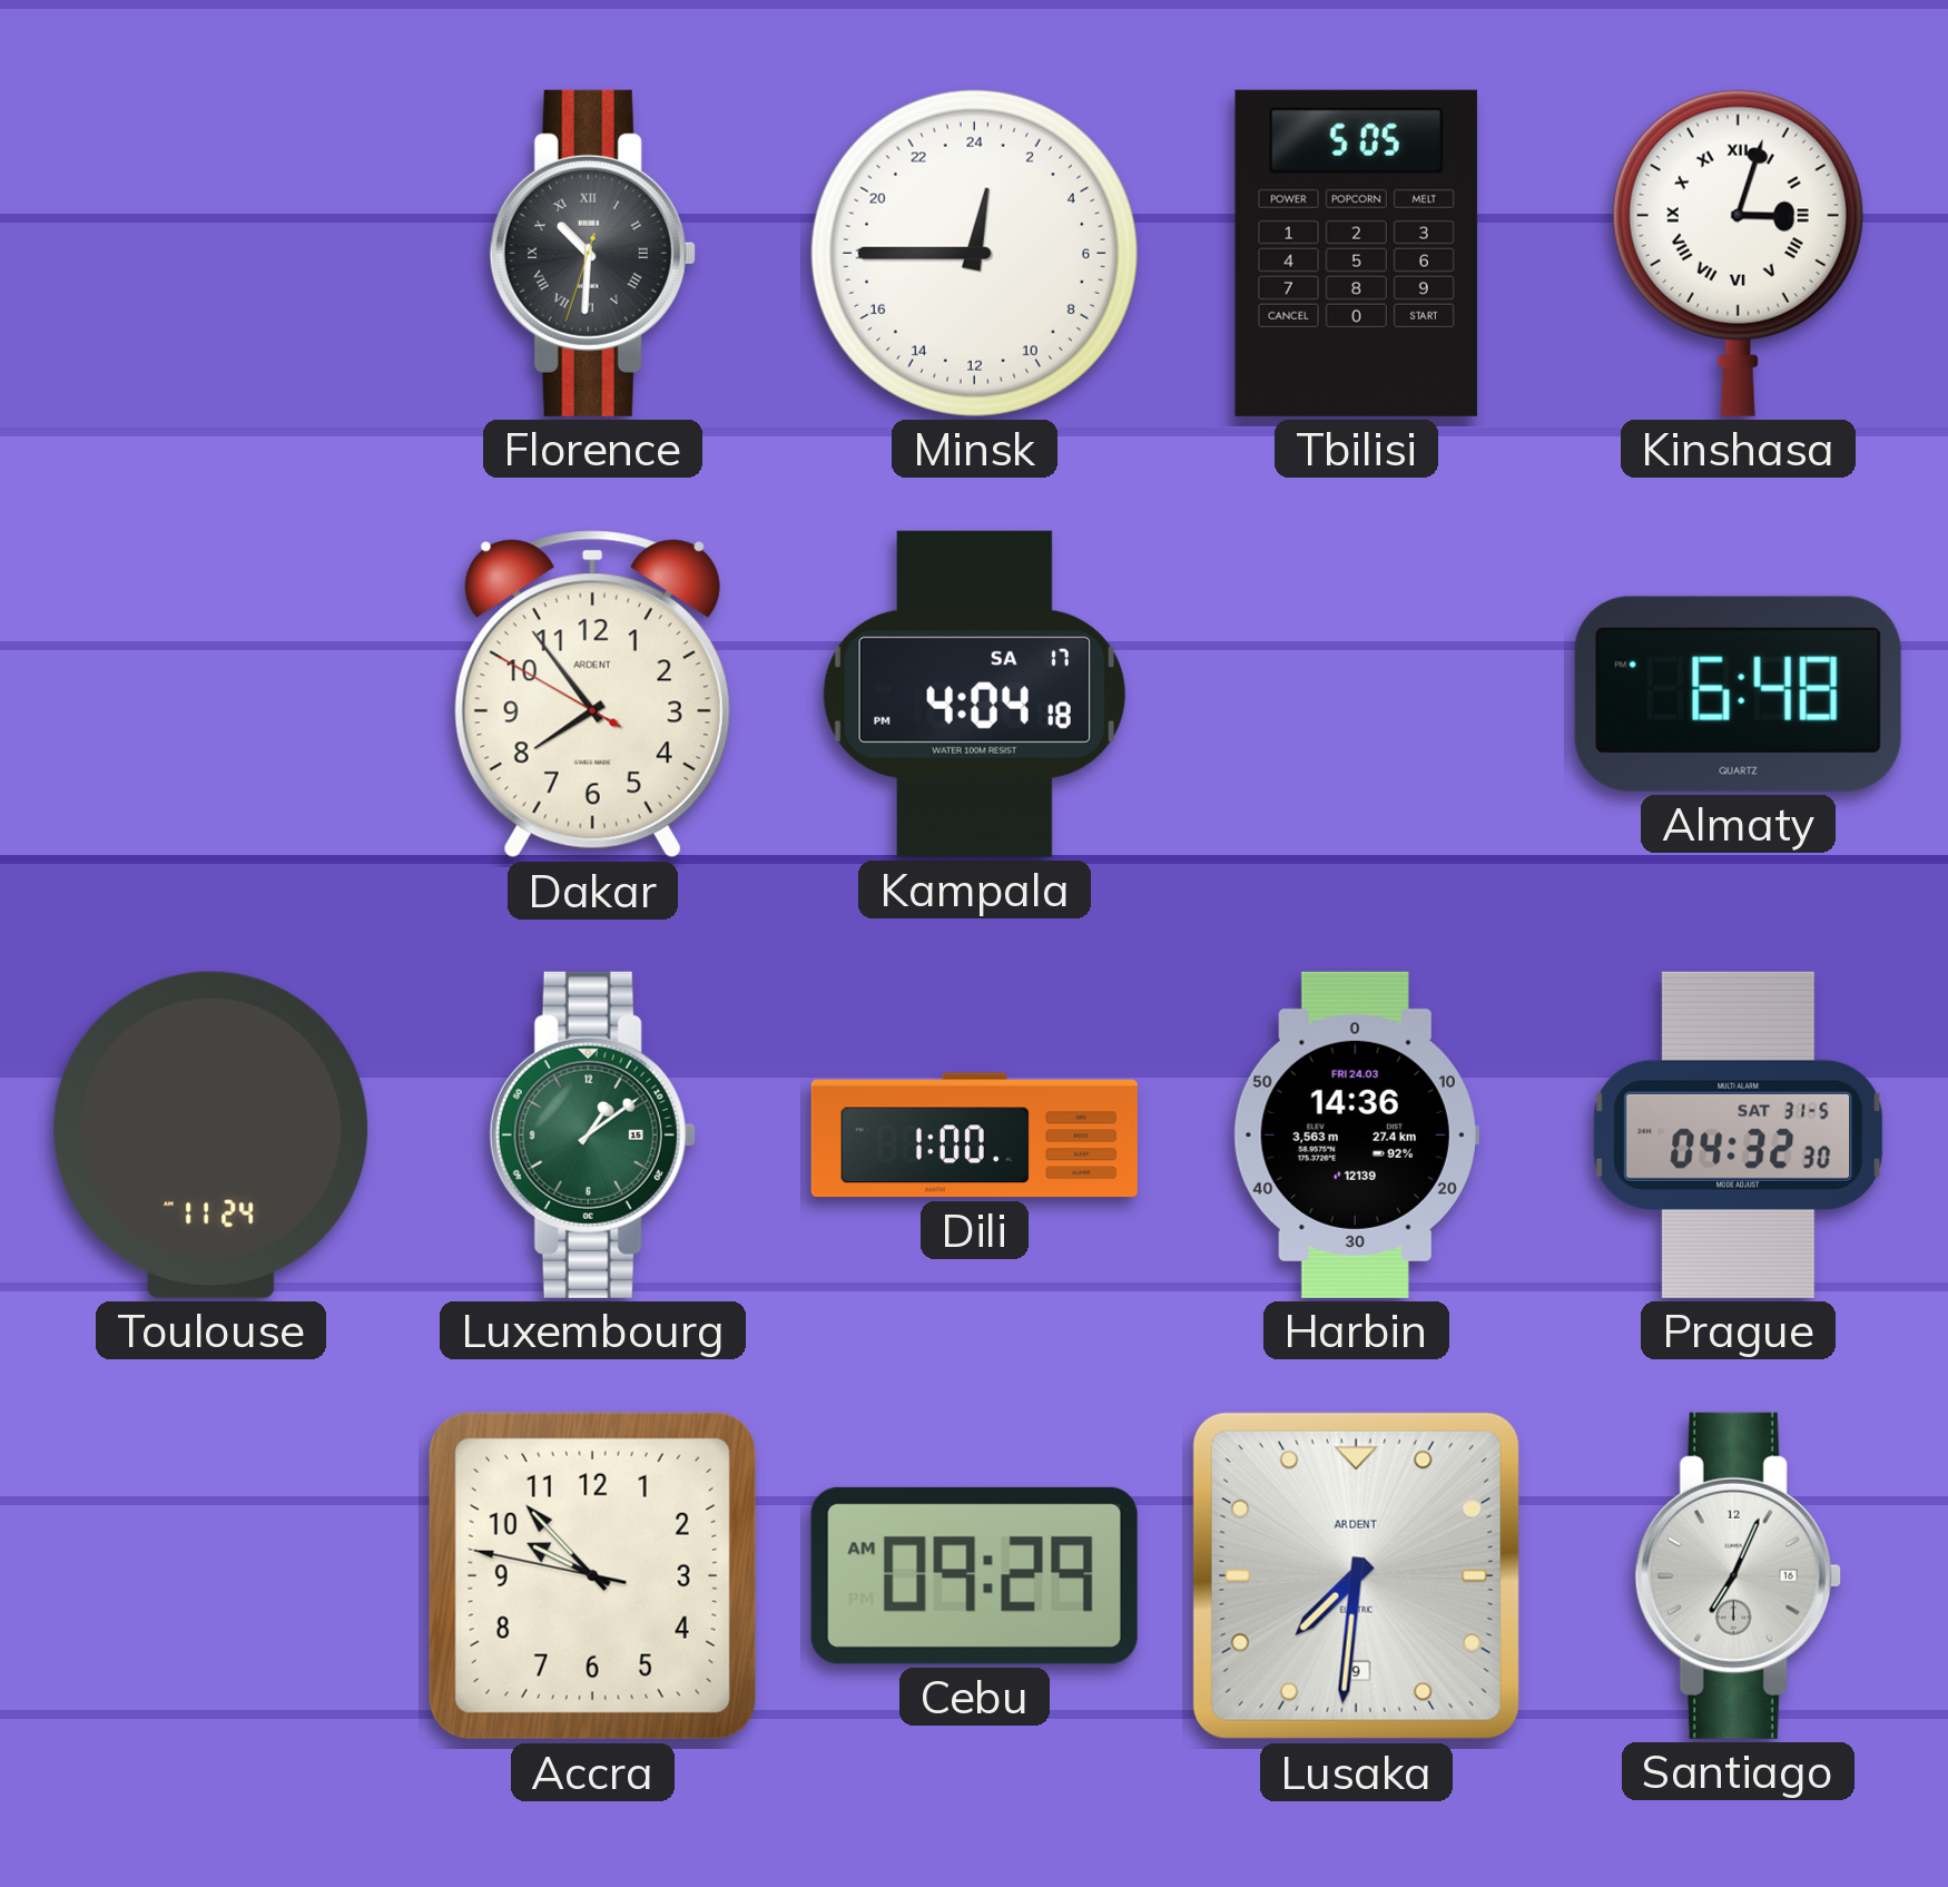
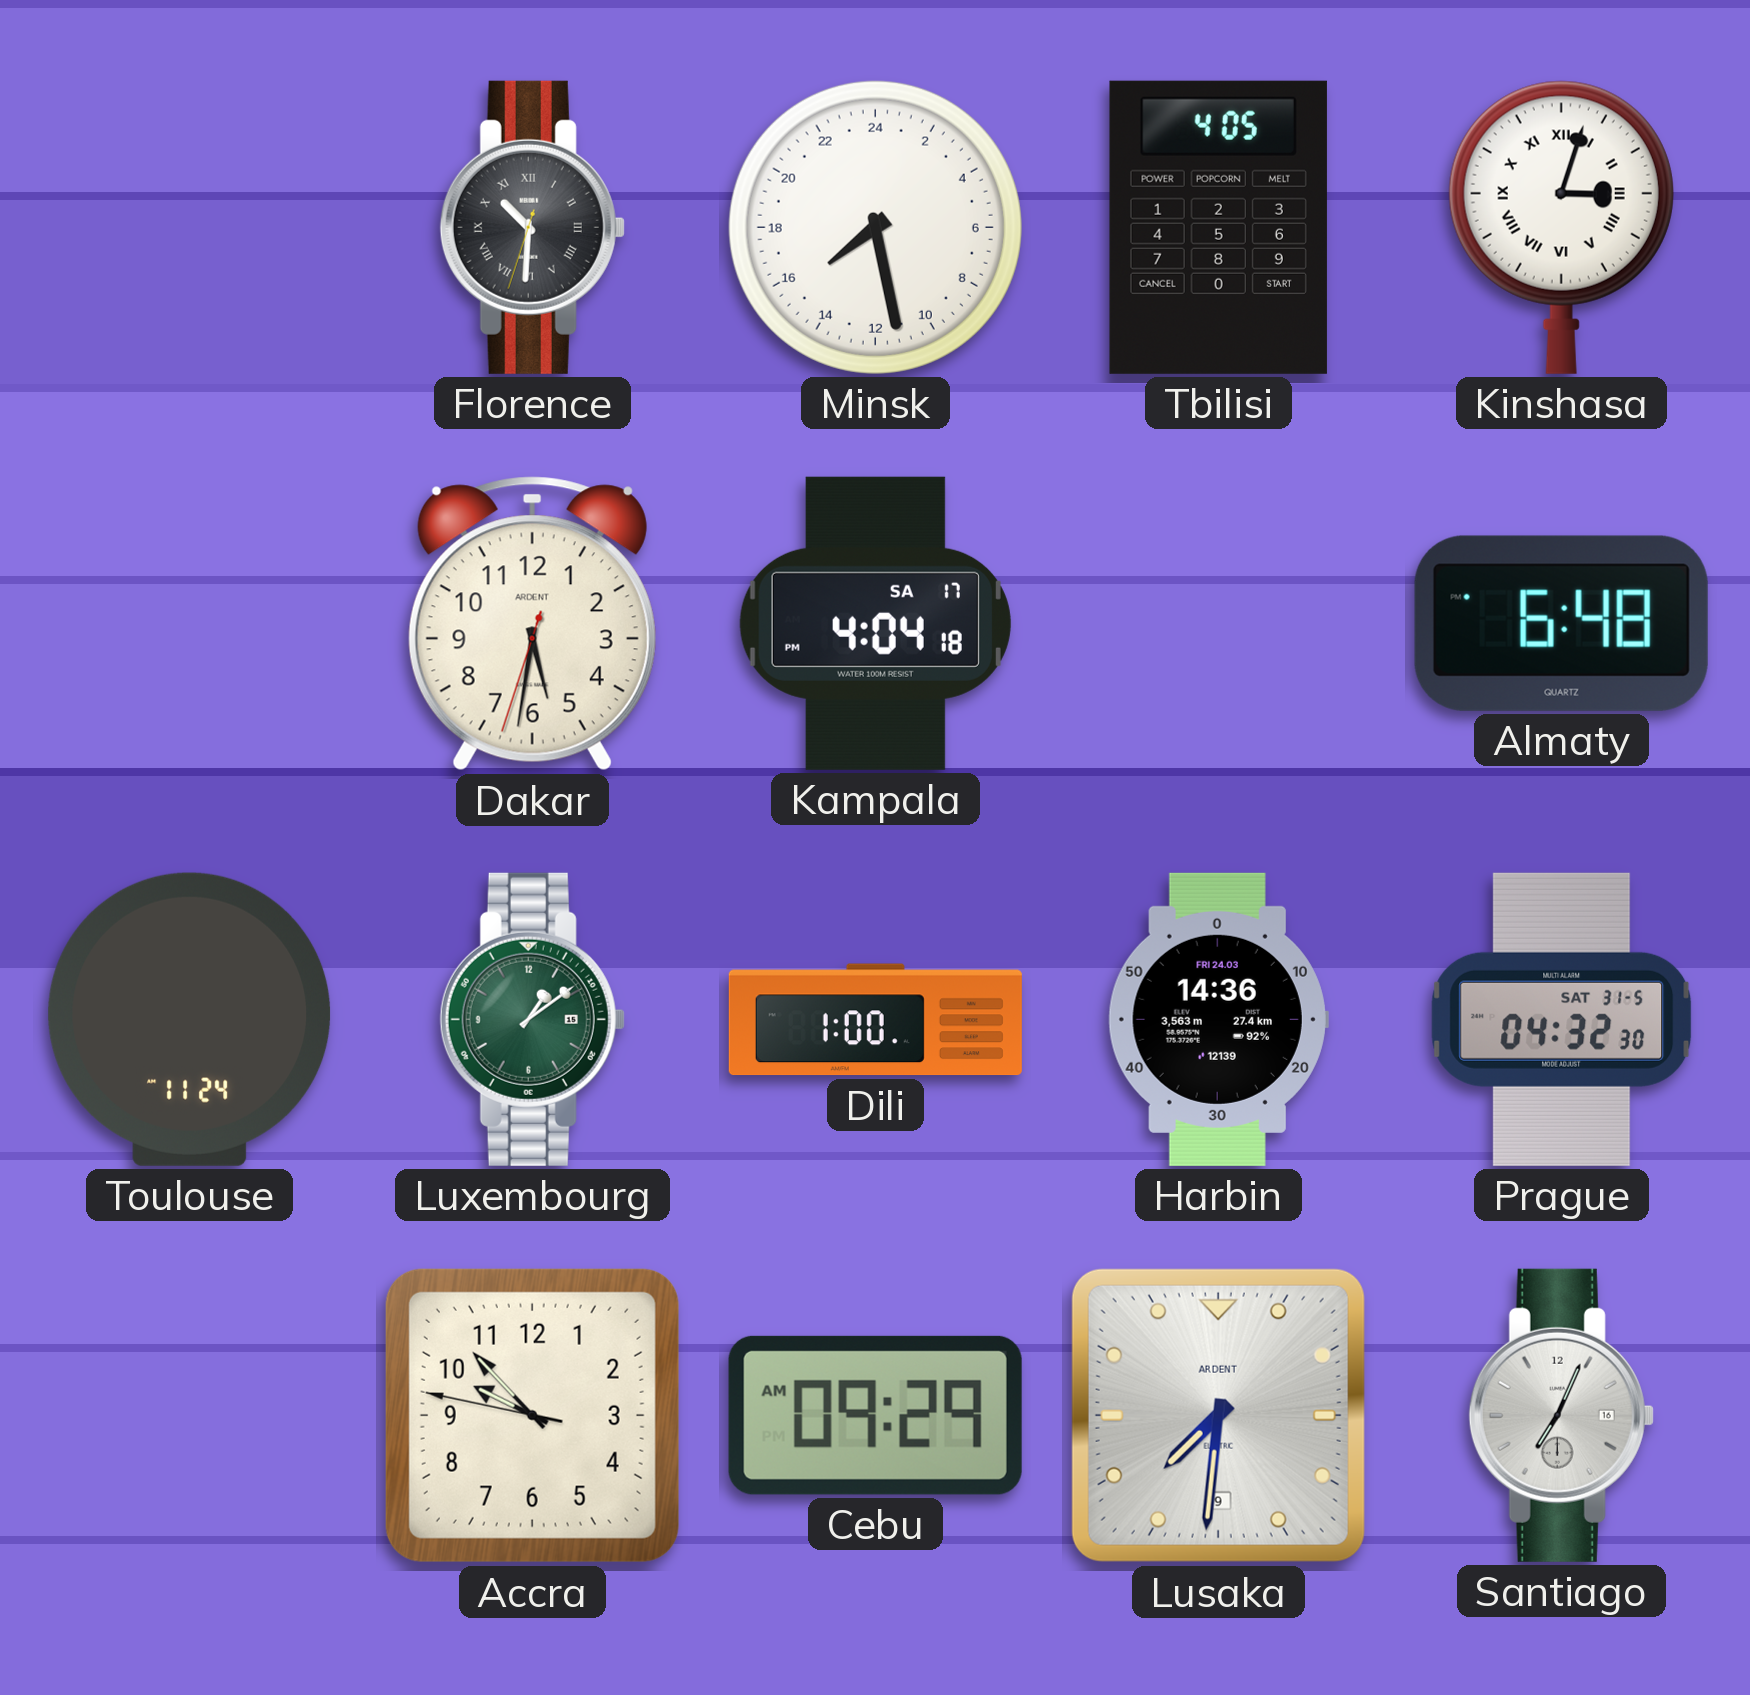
Minsk: 0:45 -> 15:28 (875, 227)
Tbilisi: 5:05 -> 4:05 (1218, 227)
Dakar: 7:53 -> 5:31 (532, 624)
